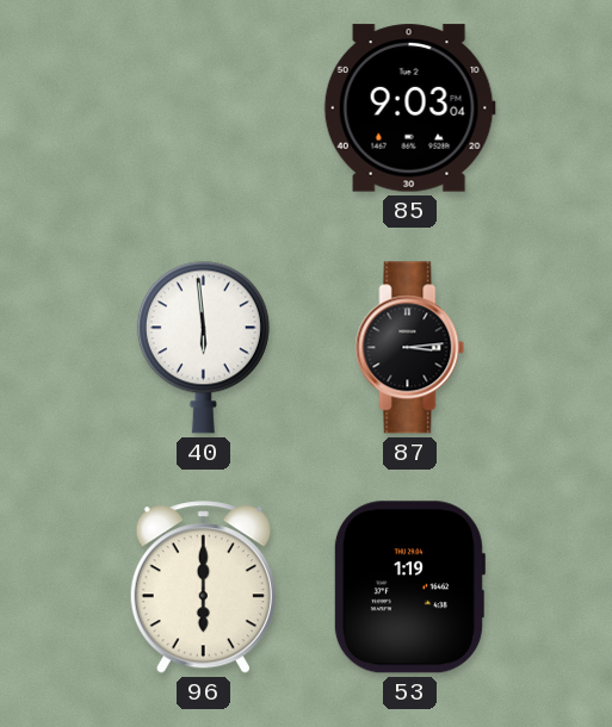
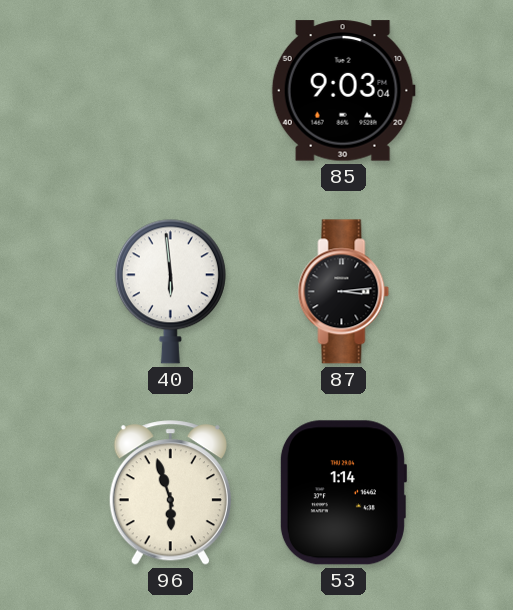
96: 6:00 -> 5:57 (170, 493)
53: 1:19 -> 1:14 (343, 493)
